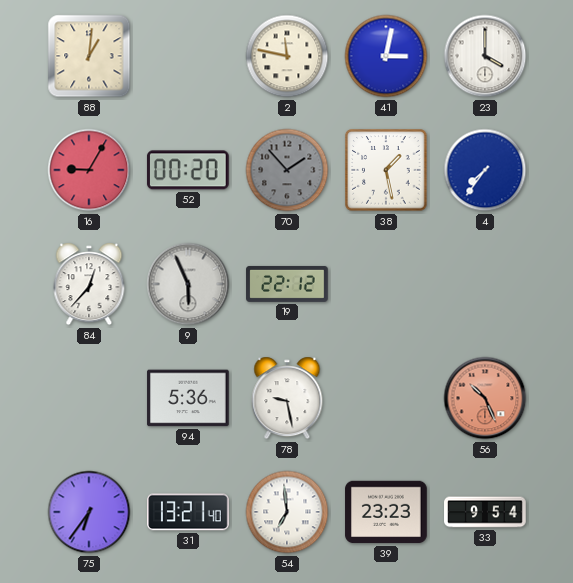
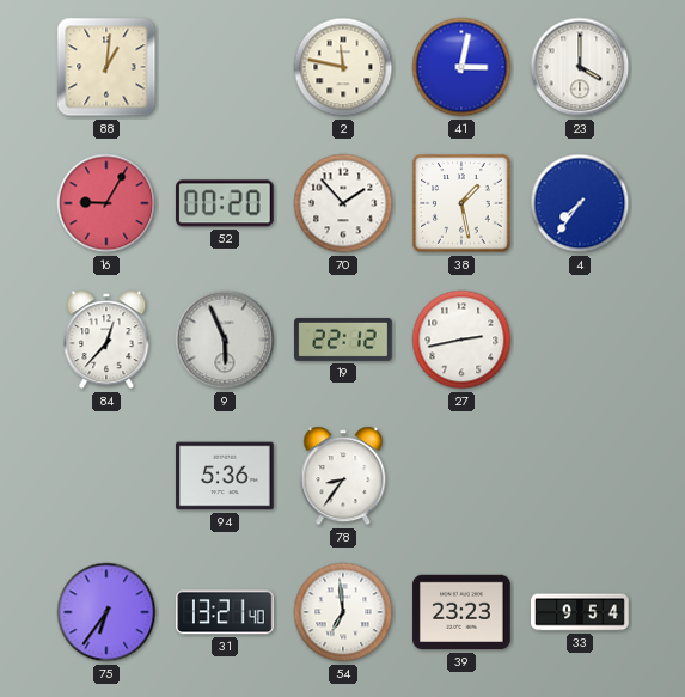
70 dial: grey -> white (343, 203)
27: none -> 2:43 (461, 340)
78: 9:28 -> 8:36 (343, 476)
56: 10:26 -> none (485, 398)
